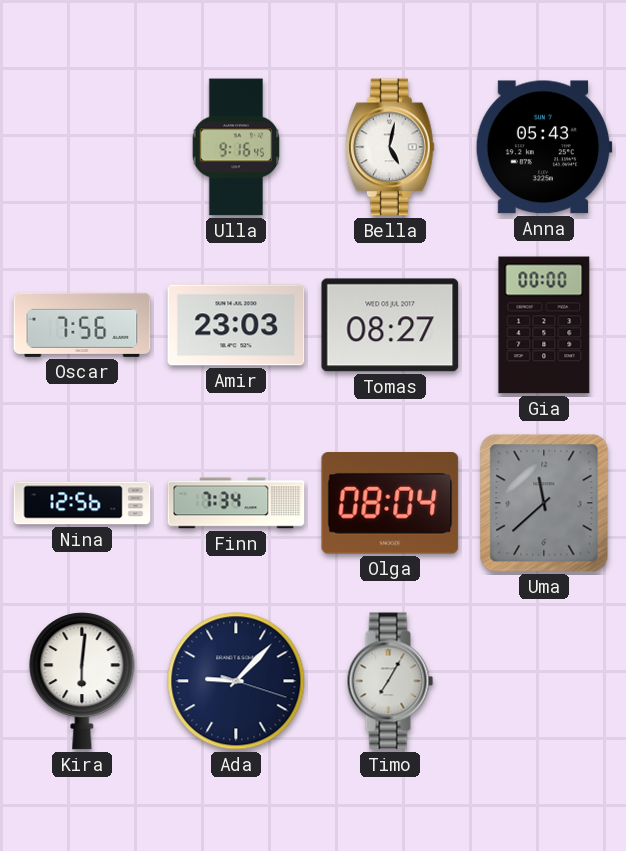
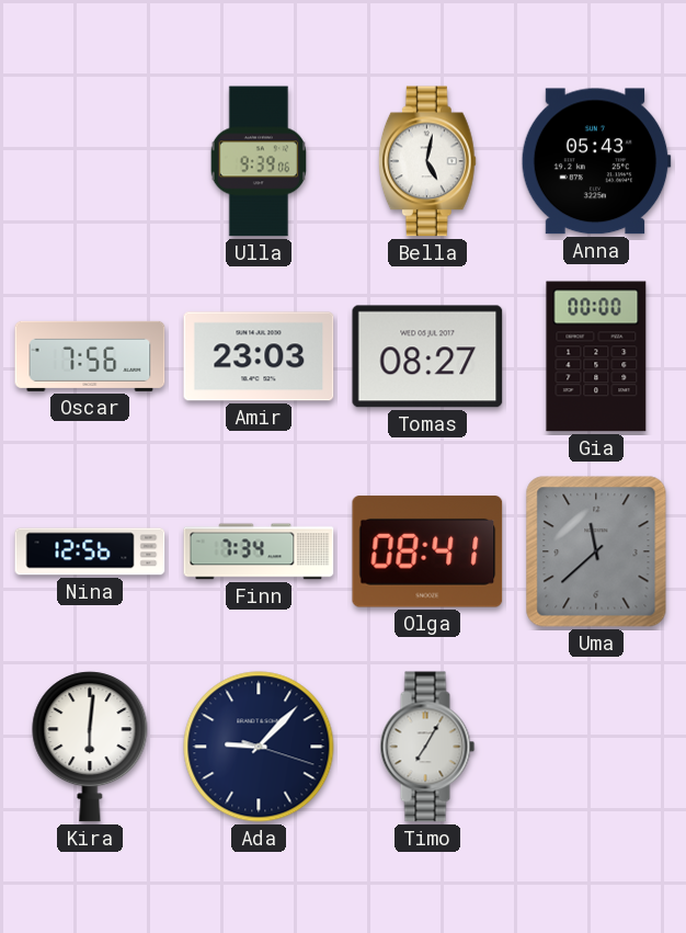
Ulla: 9:16 -> 9:39 (258, 161)
Olga: 08:04 -> 08:41 (427, 551)
